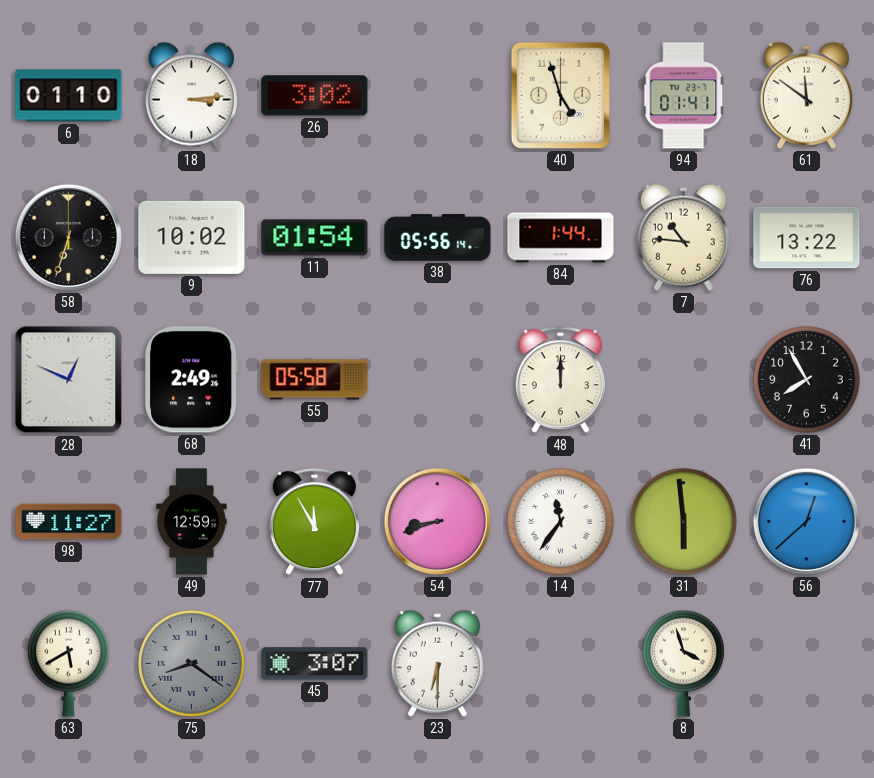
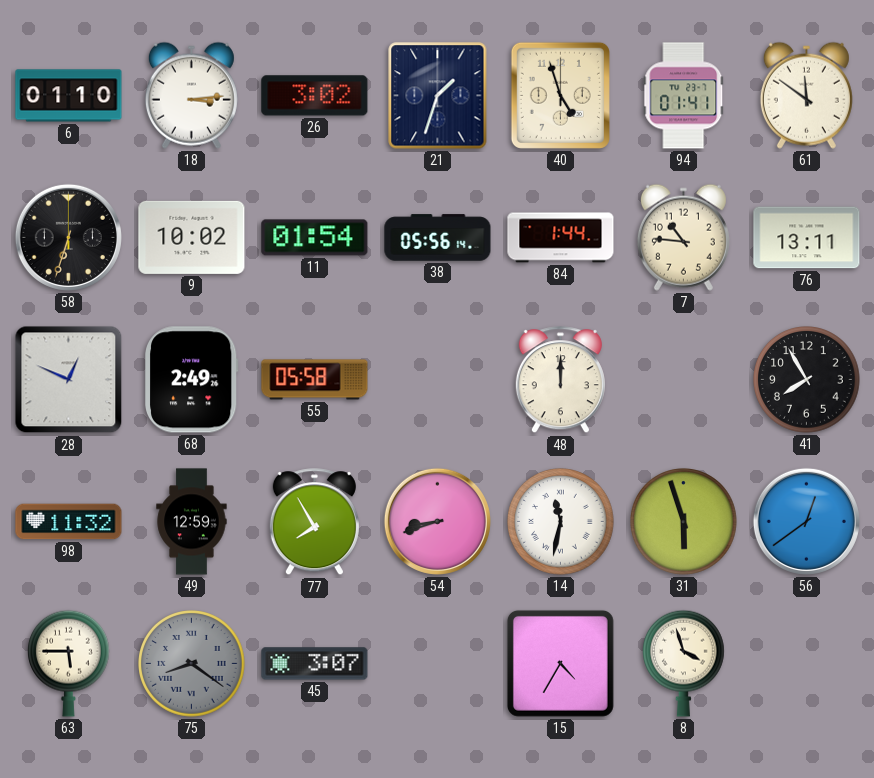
21: none -> 1:33 (438, 96)
76: 13:22 -> 13:11 (807, 238)
98: 11:27 -> 11:32 (69, 522)
77: 11:55 -> 7:55 (314, 522)
14: 11:36 -> 11:32 (561, 522)
31: 5:59 -> 5:57 (684, 522)
56: 12:38 -> 12:39 (806, 521)
63: 5:40 -> 5:45 (69, 663)
23: 6:30 -> none (437, 663)
15: none -> 4:35 (560, 663)
